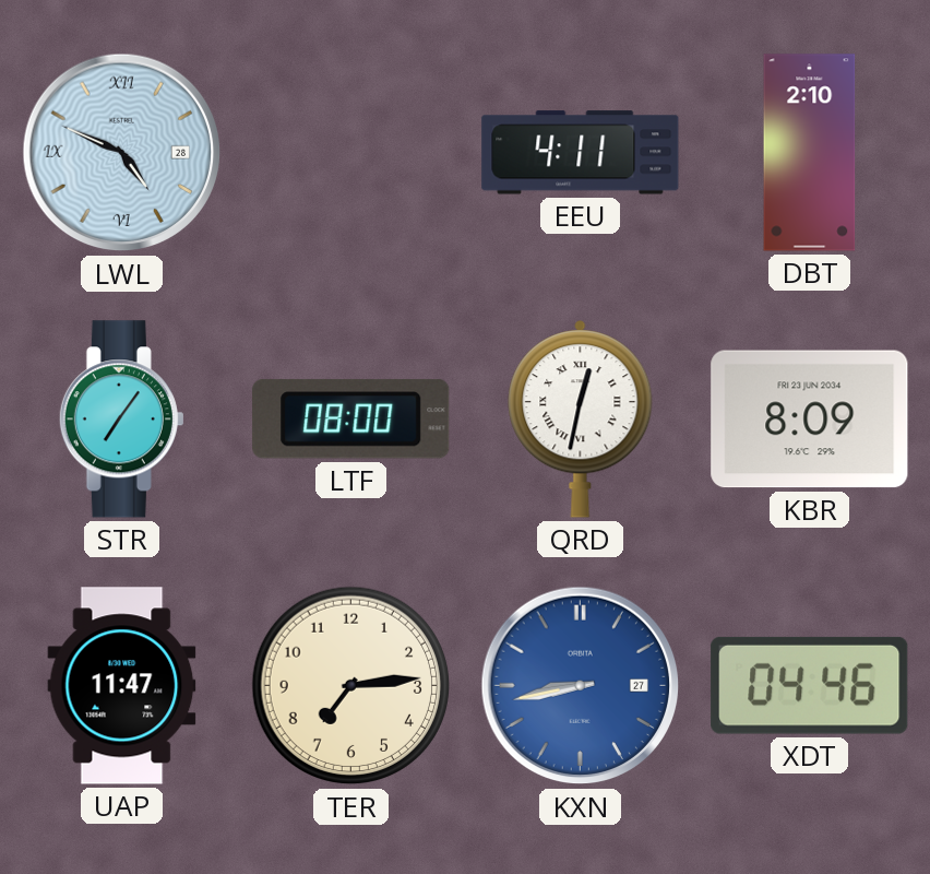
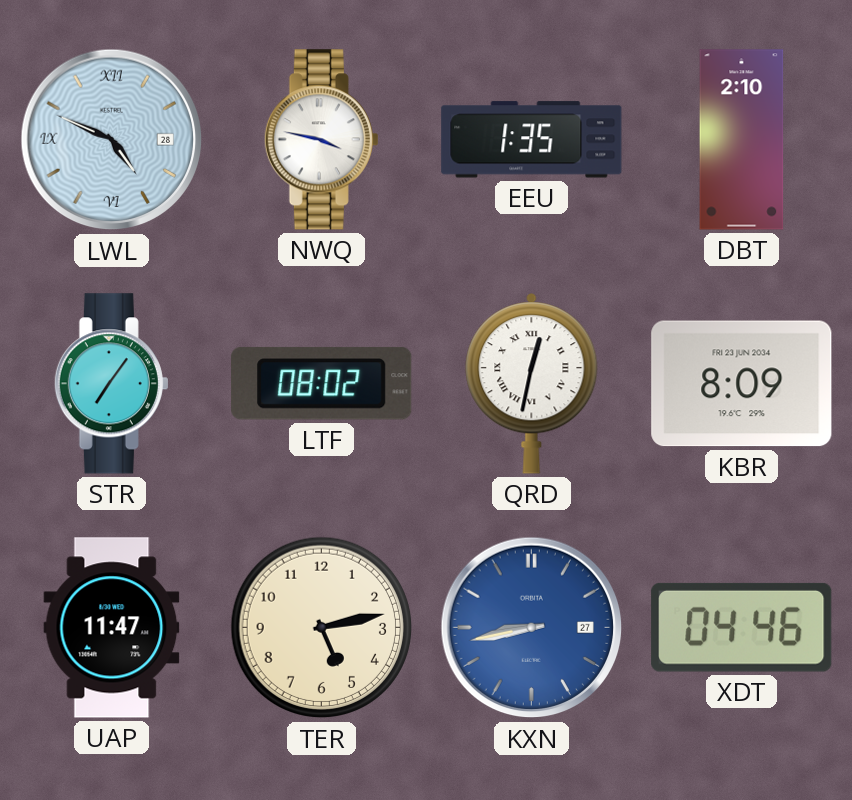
NWQ: none -> 3:47 (321, 140)
EEU: 4:11 -> 1:35 (532, 140)
LTF: 08:00 -> 08:02 (322, 383)
TER: 7:14 -> 5:13 (322, 628)
